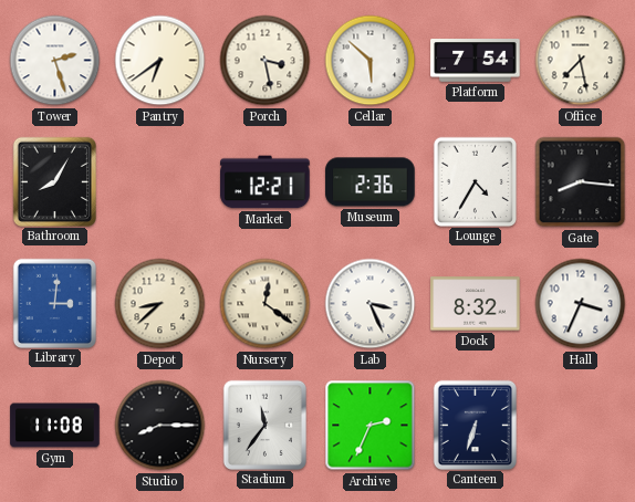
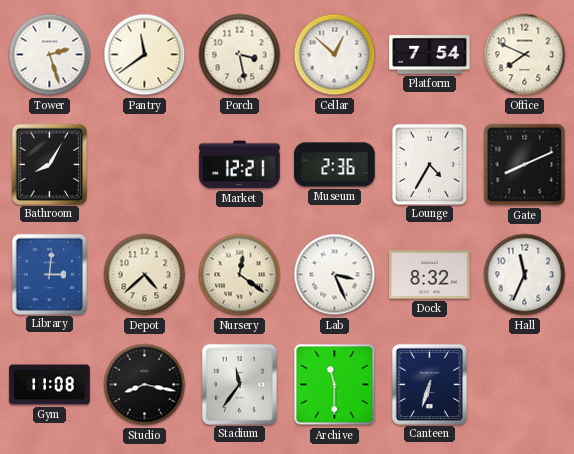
Pantry: 6:39 -> 11:39 (145, 55)
Cellar: 5:52 -> 12:52 (335, 55)
Office: 7:28 -> 7:49 (525, 55)
Gate: 8:16 -> 8:11 (525, 165)
Depot: 8:38 -> 4:38 (145, 275)
Hall: 3:34 -> 11:34 (525, 275)
Studio: 8:15 -> 8:17 (145, 385)
Archive: 2:34 -> 11:30 (335, 385)
